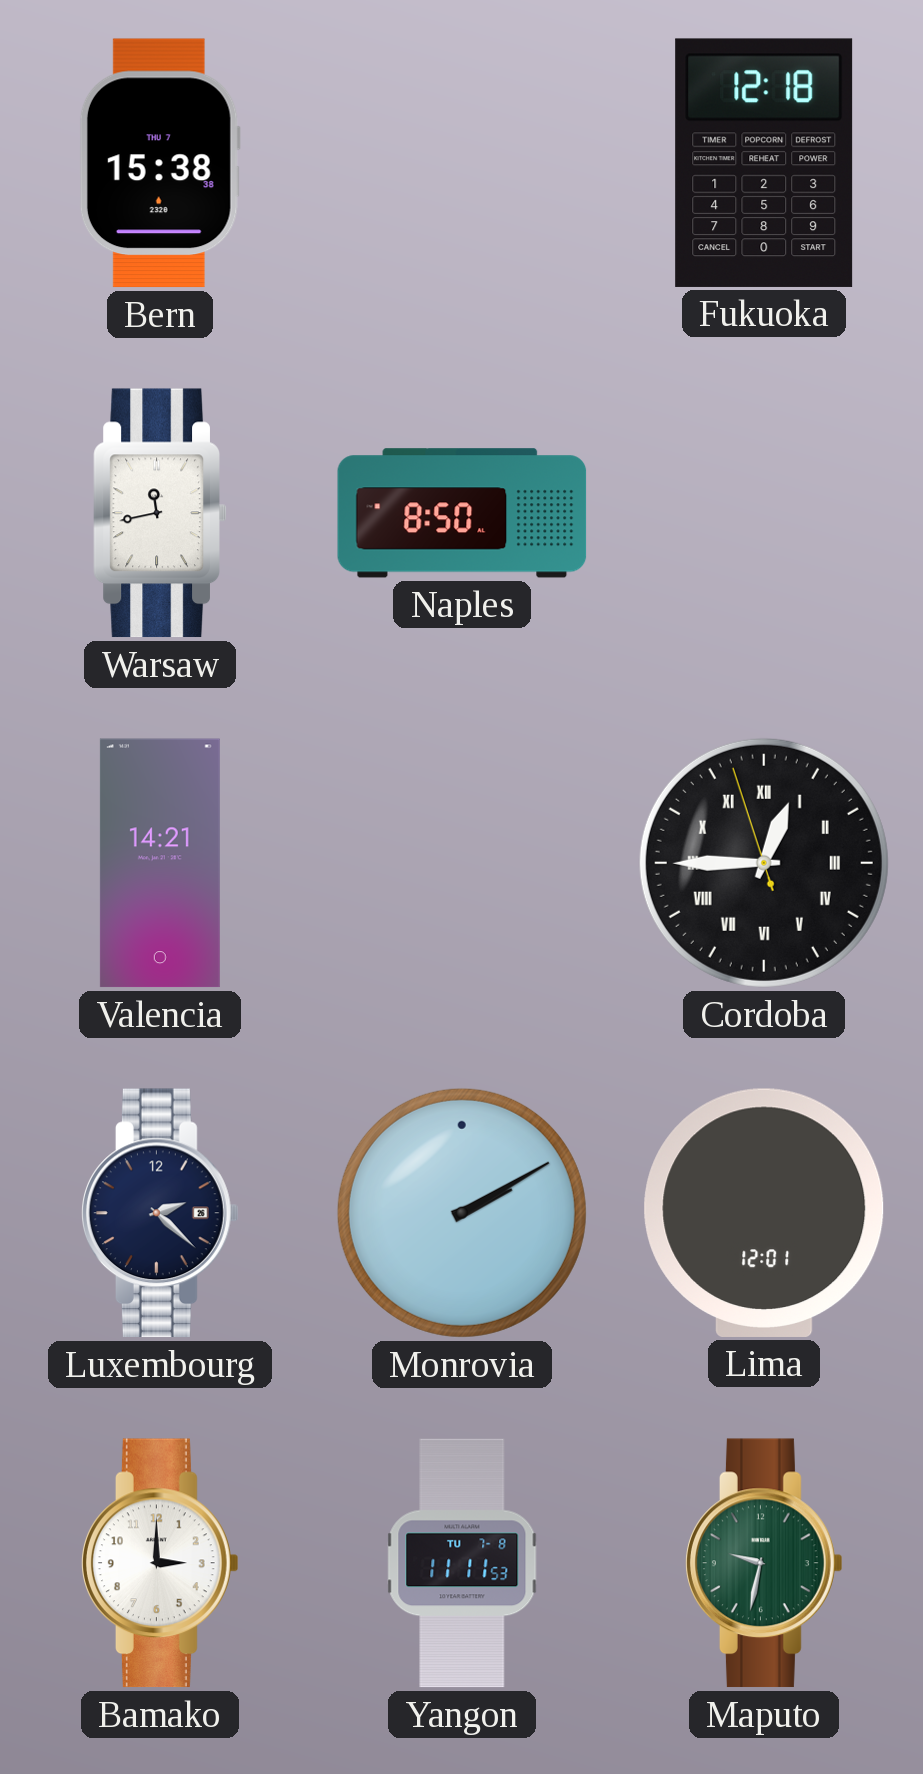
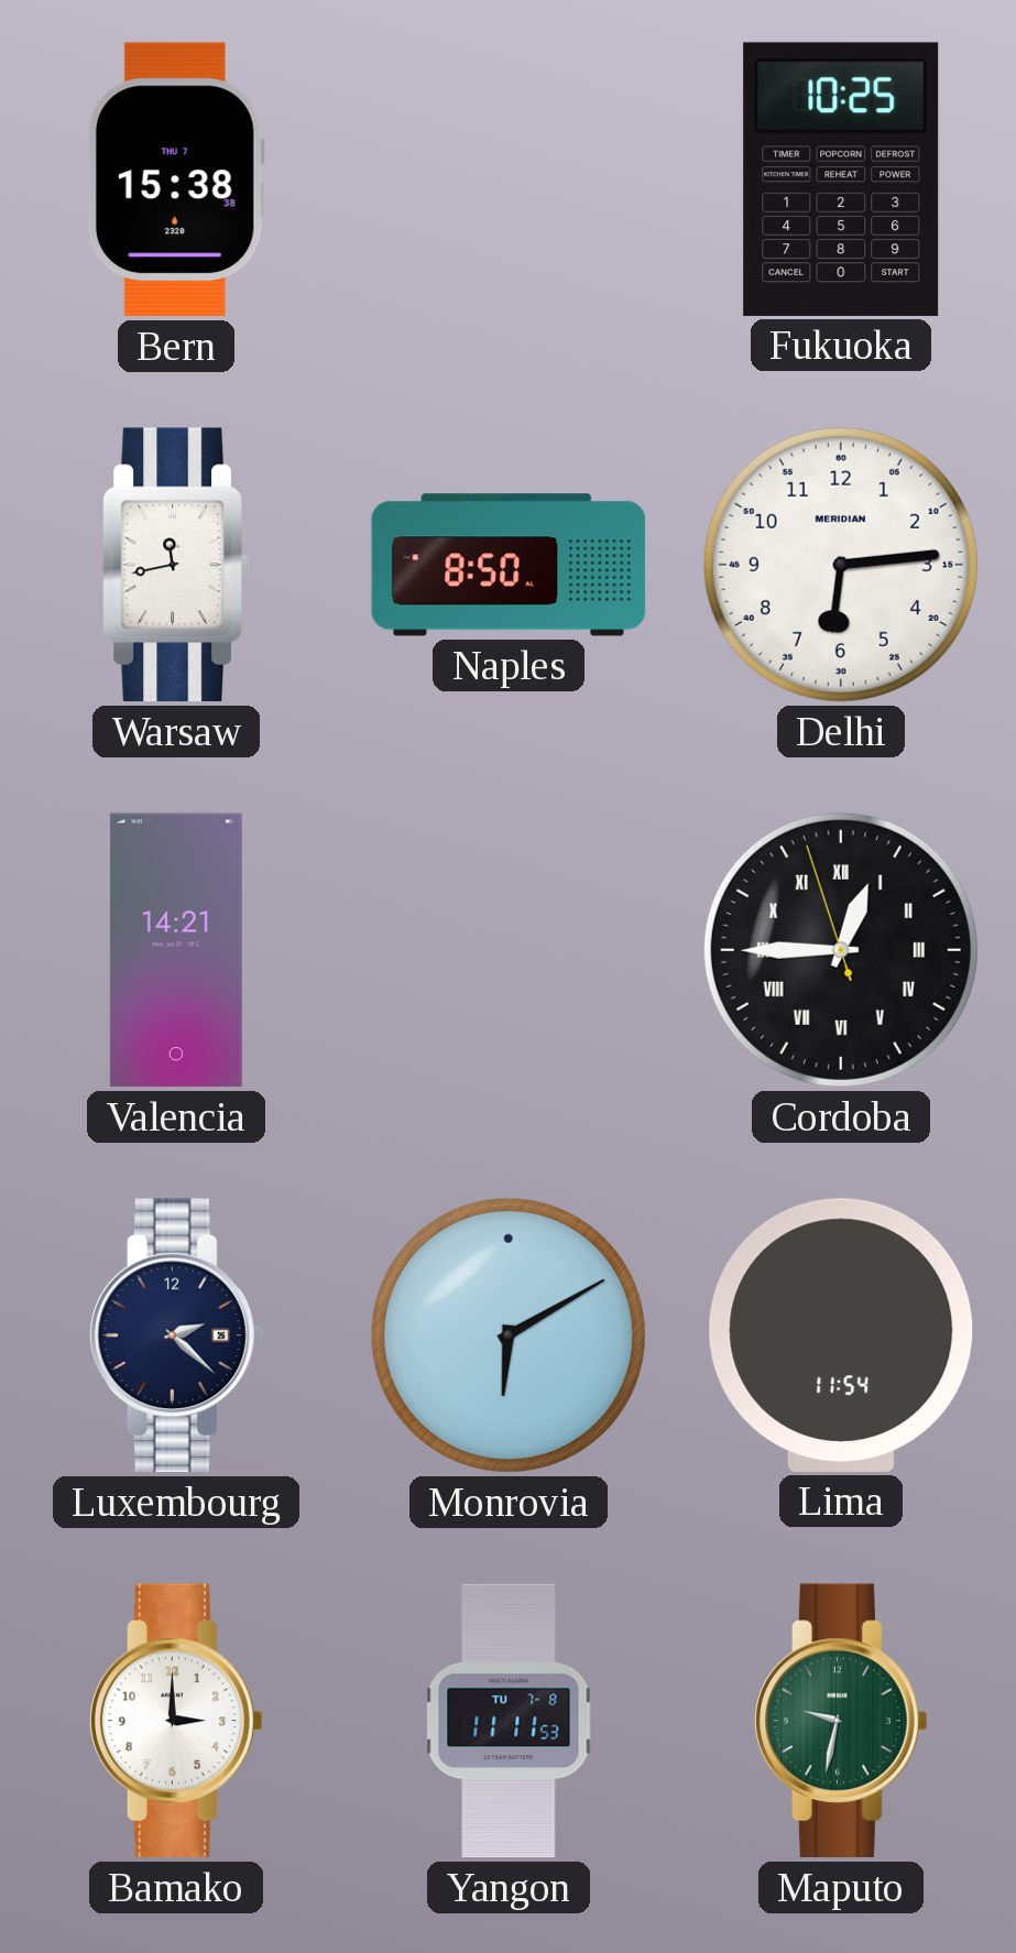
Fukuoka: 12:18 -> 10:25 (841, 179)
Delhi: none -> 6:14 (841, 565)
Monrovia: 2:10 -> 6:10 (509, 1335)
Lima: 12:01 -> 11:54 (841, 1335)
